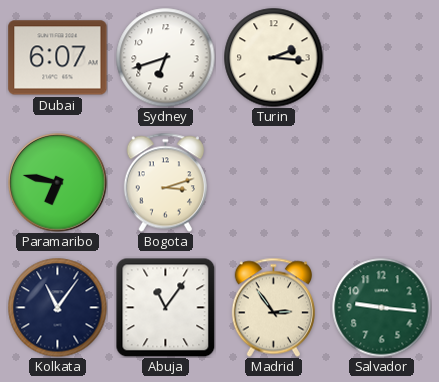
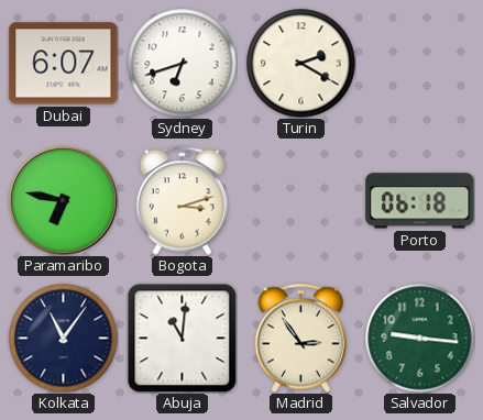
Turin: 2:16 -> 2:20 (301, 64)
Porto: none -> 06:18 (420, 201)
Abuja: 11:06 -> 11:01 (182, 338)
